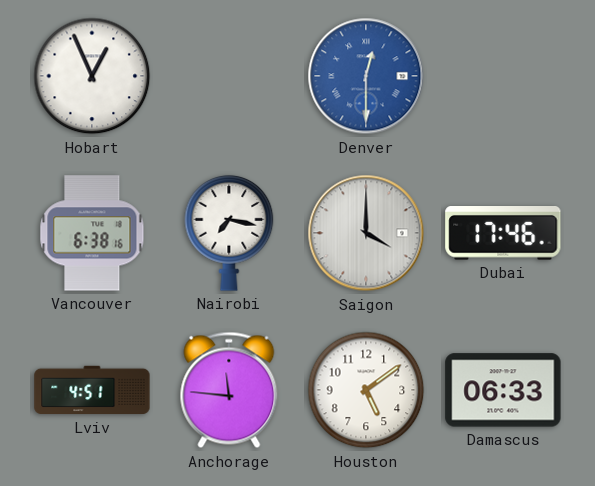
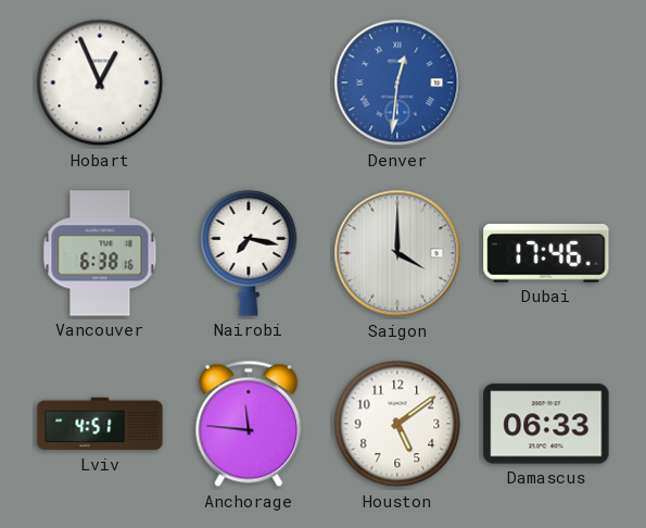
Denver: 12:30 -> 12:31 (397, 83)
